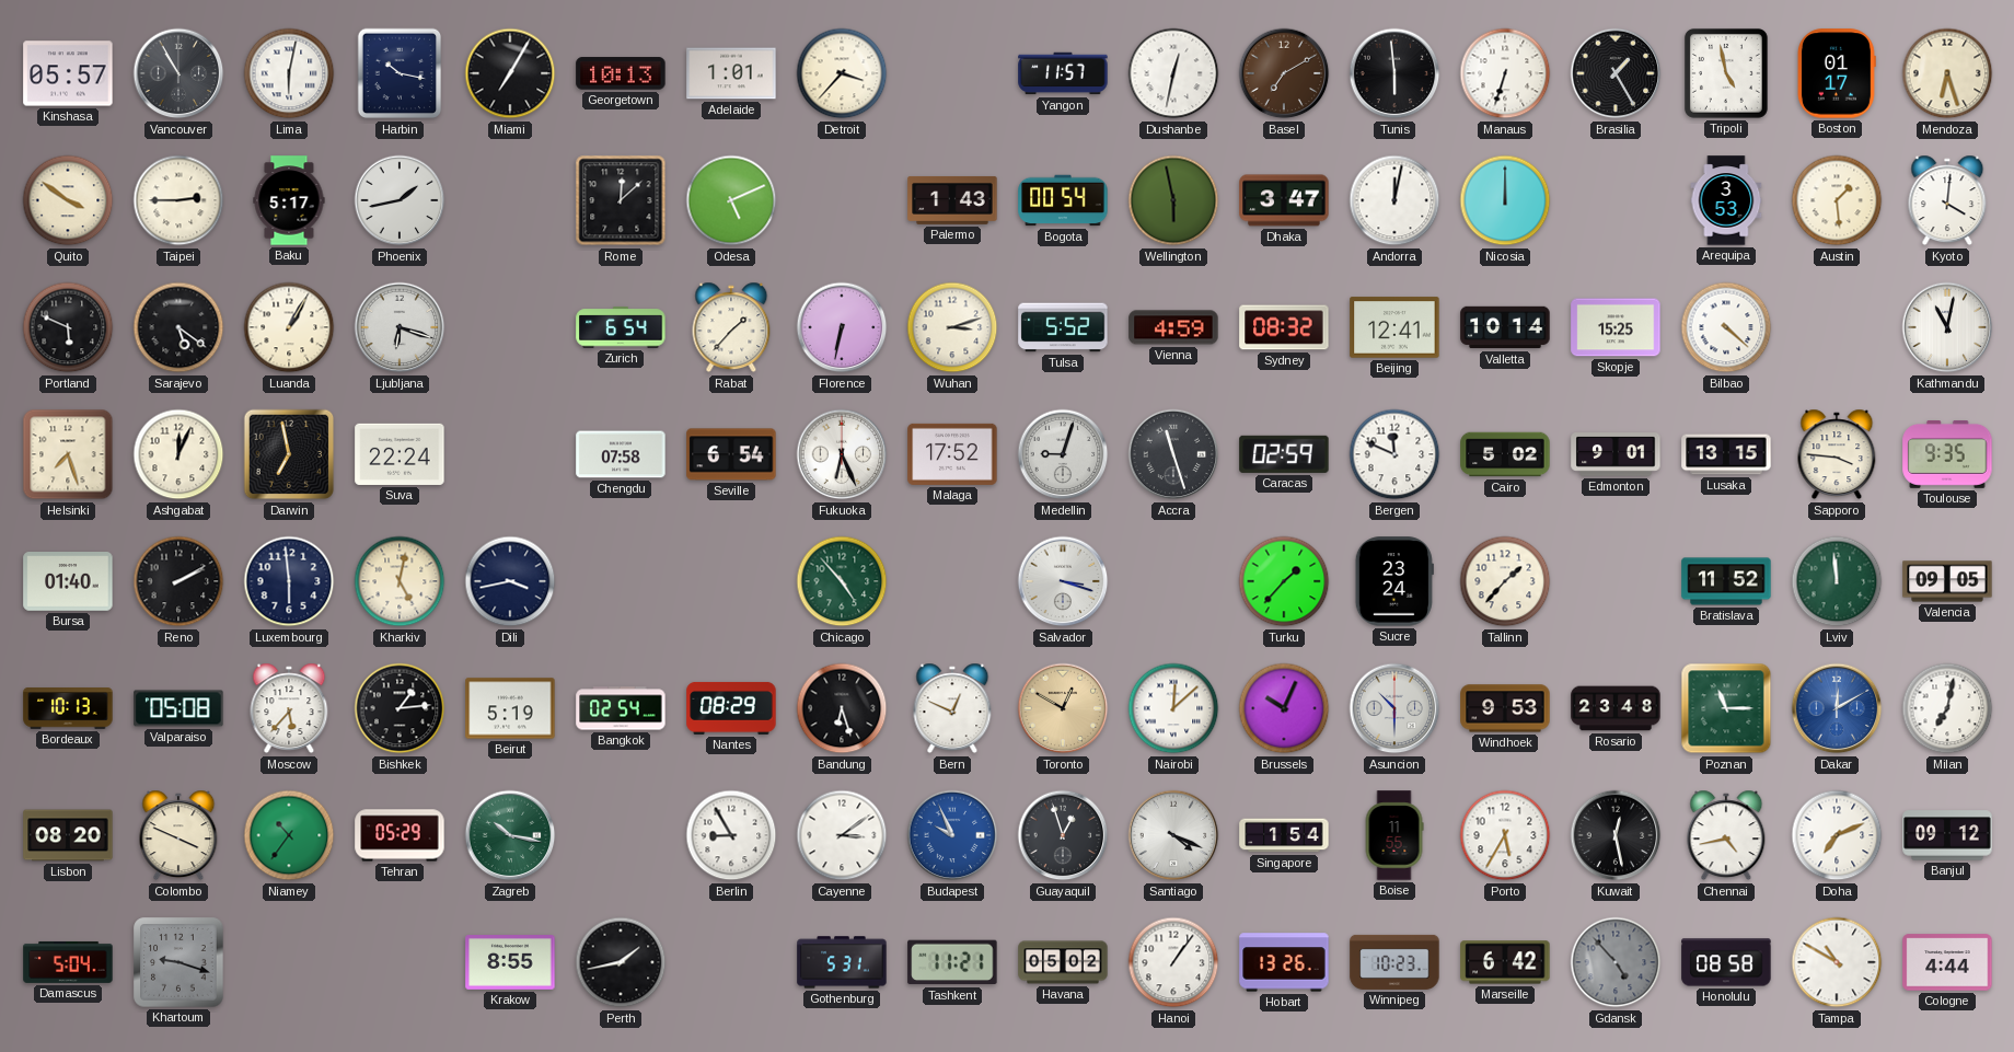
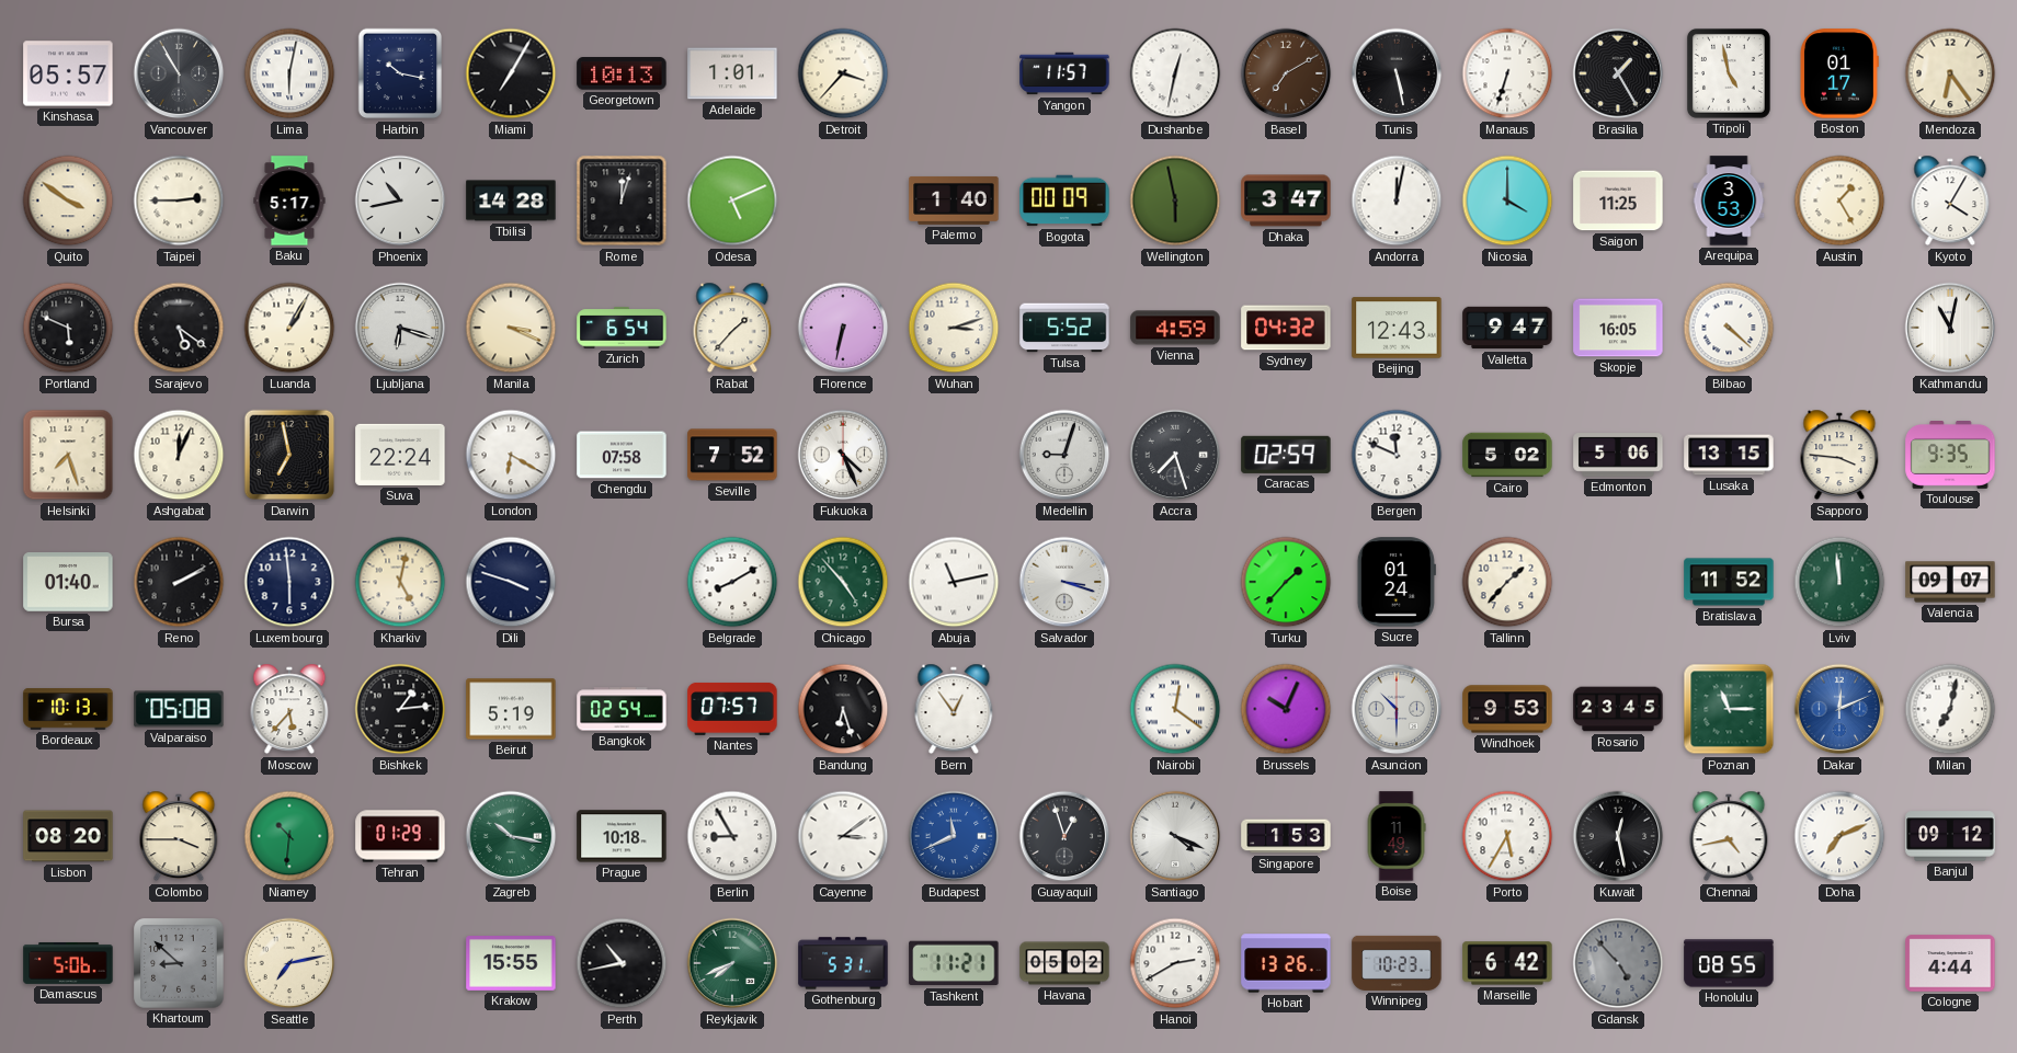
Tunis: 5:59 -> 5:28 (1397, 73)
Mendoza: 6:27 -> 6:24 (1950, 73)
Phoenix: 1:43 -> 10:43 (400, 201)
Tbilisi: none -> 14:28 (511, 201)
Rome: 12:08 -> 12:03 (622, 201)
Palermo: 1:43 -> 1:40 (954, 201)
Bogota: 00:54 -> 00:09 (1064, 201)
Nicosia: 12:00 -> 4:00 (1507, 201)
Saigon: none -> 11:25 (1618, 201)
Austin: 1:29 -> 1:25 (1839, 201)
Kyoto: 4:01 -> 4:05 (1950, 201)
Manila: none -> 3:19 (511, 328)
Sydney: 08:32 -> 04:32 (1286, 328)
Beijing: 12:41 -> 12:43 (1397, 328)
Valletta: 10:14 -> 9:47 (1507, 328)
Skopje: 15:25 -> 16:05 (1618, 328)
London: none -> 6:20 (511, 455)
Seville: 6:54 -> 7:52 (732, 455)
Fukuoka: 6:26 -> 4:26 (843, 455)
Malaga: 17:52 -> none (952, 454)
Accra: 11:27 -> 7:27 (1175, 455)
Edmonton: 9:01 -> 5:06 (1618, 456)
Dili: 3:43 -> 3:48 (511, 582)
Belgrade: none -> 8:10 (732, 582)
Abuja: none -> 11:13 (954, 582)
Sucre: 23:24 -> 01:24 (1397, 582)
Valencia: 09:05 -> 09:07 (1950, 582)
Nantes: 08:29 -> 07:57 (732, 709)
Bern: 12:49 -> 12:54 (954, 709)
Toronto: 12:50 -> none (1063, 708)
Nairobi: 12:08 -> 12:21 (1175, 709)
Rosario: 23:48 -> 23:45 (1618, 709)
Dakar: 12:10 -> 12:11 (1839, 709)
Colombo: 3:49 -> 3:45 (179, 836)
Niamey: 10:36 -> 10:31 (289, 836)
Tehran: 05:29 -> 01:29 (400, 836)
Prague: none -> 10:18 (622, 836)
Budapest: 9:56 -> 11:41 (954, 836)
Singapore: 1:54 -> 1:53 (1286, 836)
Boise: 11:55 -> 11:49 (1397, 836)
Damascus: 5:04 -> 5:06 (68, 963)
Khartoum: 9:18 -> 8:52 (179, 963)
Seattle: none -> 7:13 (289, 963)
Krakow: 8:55 -> 15:55 (511, 963)
Perth: 1:43 -> 10:43 (622, 963)
Reykjavik: none -> 7:41 (732, 963)
Hanoi: 1:06 -> 2:40 (1175, 963)
Honolulu: 08:58 -> 08:55 (1729, 963)
Tampa: 10:50 -> none (1837, 962)
